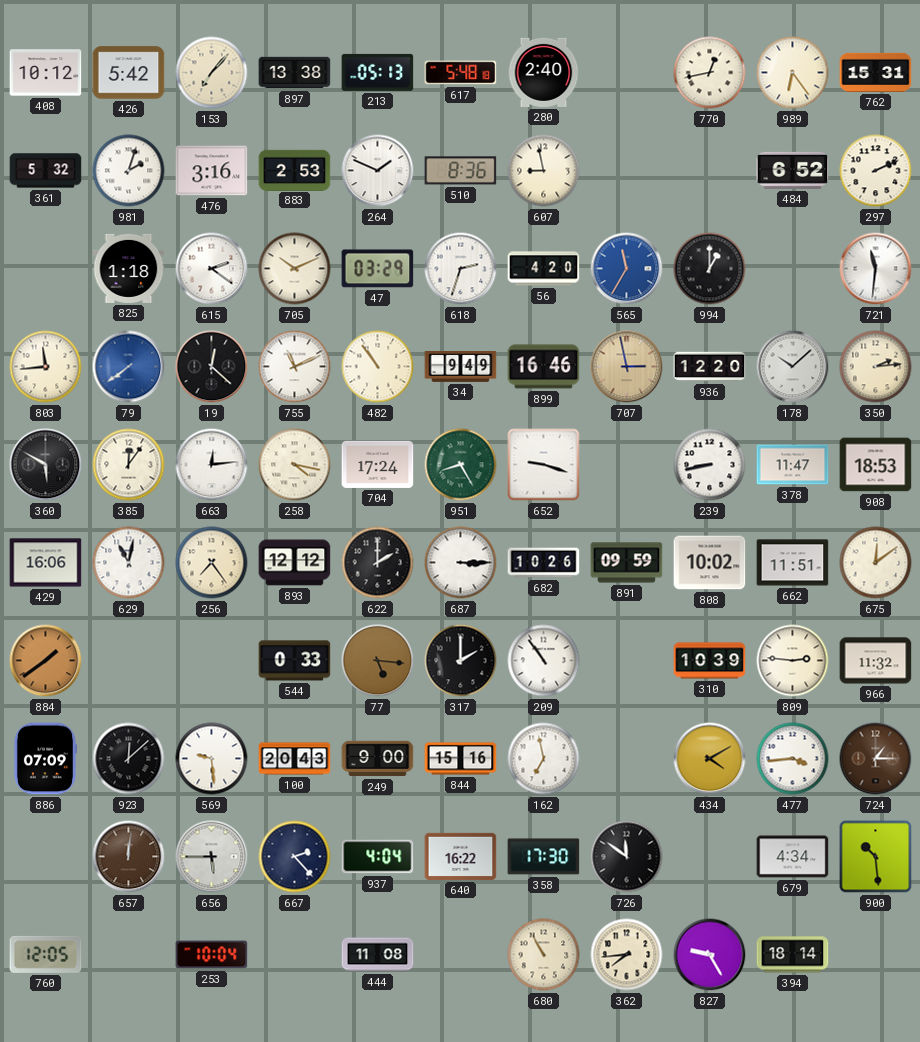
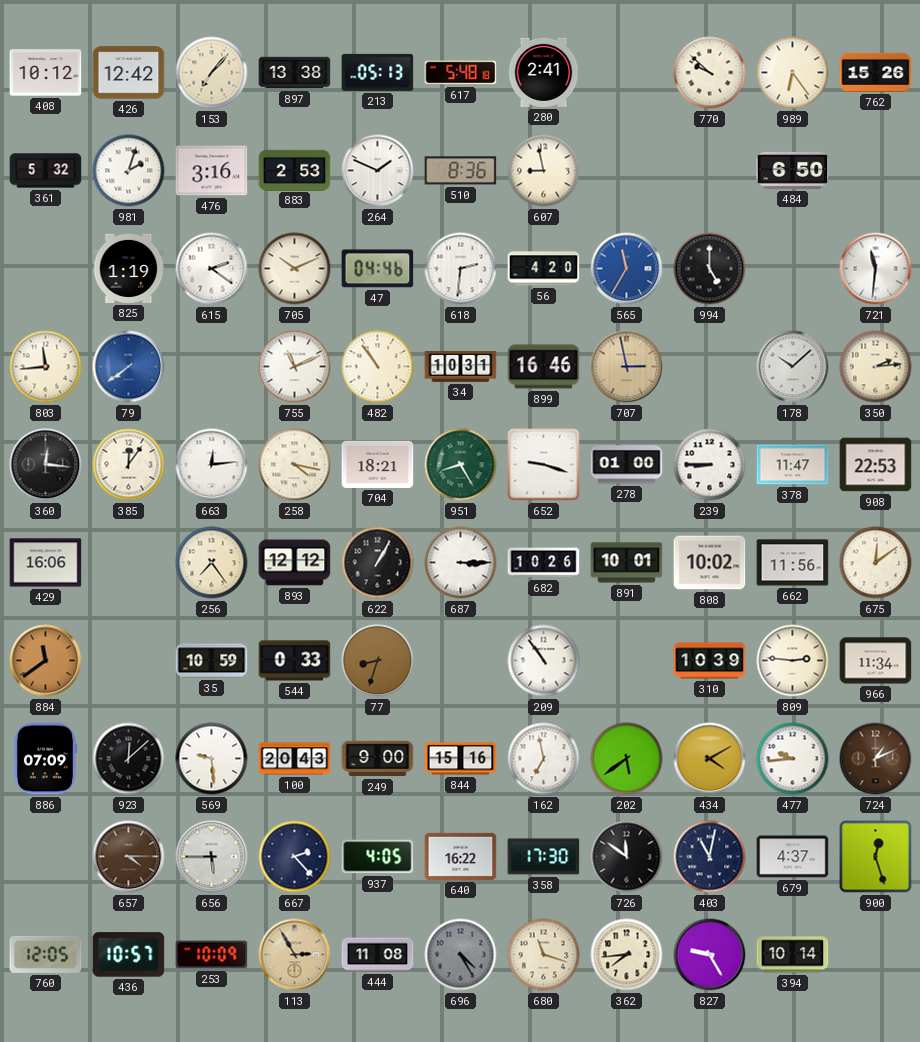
426: 5:42 -> 12:42 (129, 73)
280: 2:40 -> 2:41 (544, 72)
770: 12:43 -> 9:52 (710, 73)
762: 15:31 -> 15:26 (876, 72)
484: 6:52 -> 6:50 (793, 170)
297: 2:11 -> none (876, 171)
825: 1:18 -> 1:19 (129, 268)
47: 03:29 -> 04:46 (378, 269)
618: 2:33 -> 2:31 (461, 269)
994: 1:00 -> 5:00 (710, 269)
19: 12:22 -> none (212, 367)
34: 9:49 -> 10:31 (461, 367)
936: 12:20 -> none (710, 367)
360: 5:50 -> 12:16 (46, 465)
704: 17:24 -> 18:21 (378, 464)
278: none -> 01:00 (627, 465)
239: 8:43 -> 8:45 (710, 465)
908: 18:53 -> 22:53 (876, 465)
629: 11:02 -> none (129, 563)
622: 2:00 -> 1:05 (378, 563)
891: 09:59 -> 10:01 (627, 563)
662: 11:51 -> 11:56 (793, 563)
884: 1:39 -> 11:39 (46, 661)
35: none -> 10:59 (212, 661)
77: 5:16 -> 8:33 (378, 661)
317: 2:00 -> none (461, 661)
966: 11:32 -> 11:34 (876, 661)
202: none -> 5:39 (627, 759)
477: 3:44 -> 9:44 (793, 759)
724: 1:15 -> 1:11 (876, 759)
657: 12:01 -> 4:15 (129, 857)
937: 4:04 -> 4:05 (378, 857)
403: none -> 11:02 (710, 857)
679: 4:34 -> 4:37 (793, 857)
900: 10:29 -> 12:27 (876, 857)
436: none -> 10:57 (129, 955)
253: 10:04 -> 10:09 (212, 955)
113: none -> 2:55 (295, 955)
696: none -> 4:25 (461, 955)
680: 10:55 -> 11:18 (544, 955)
394: 18:14 -> 10:14 (793, 955)
